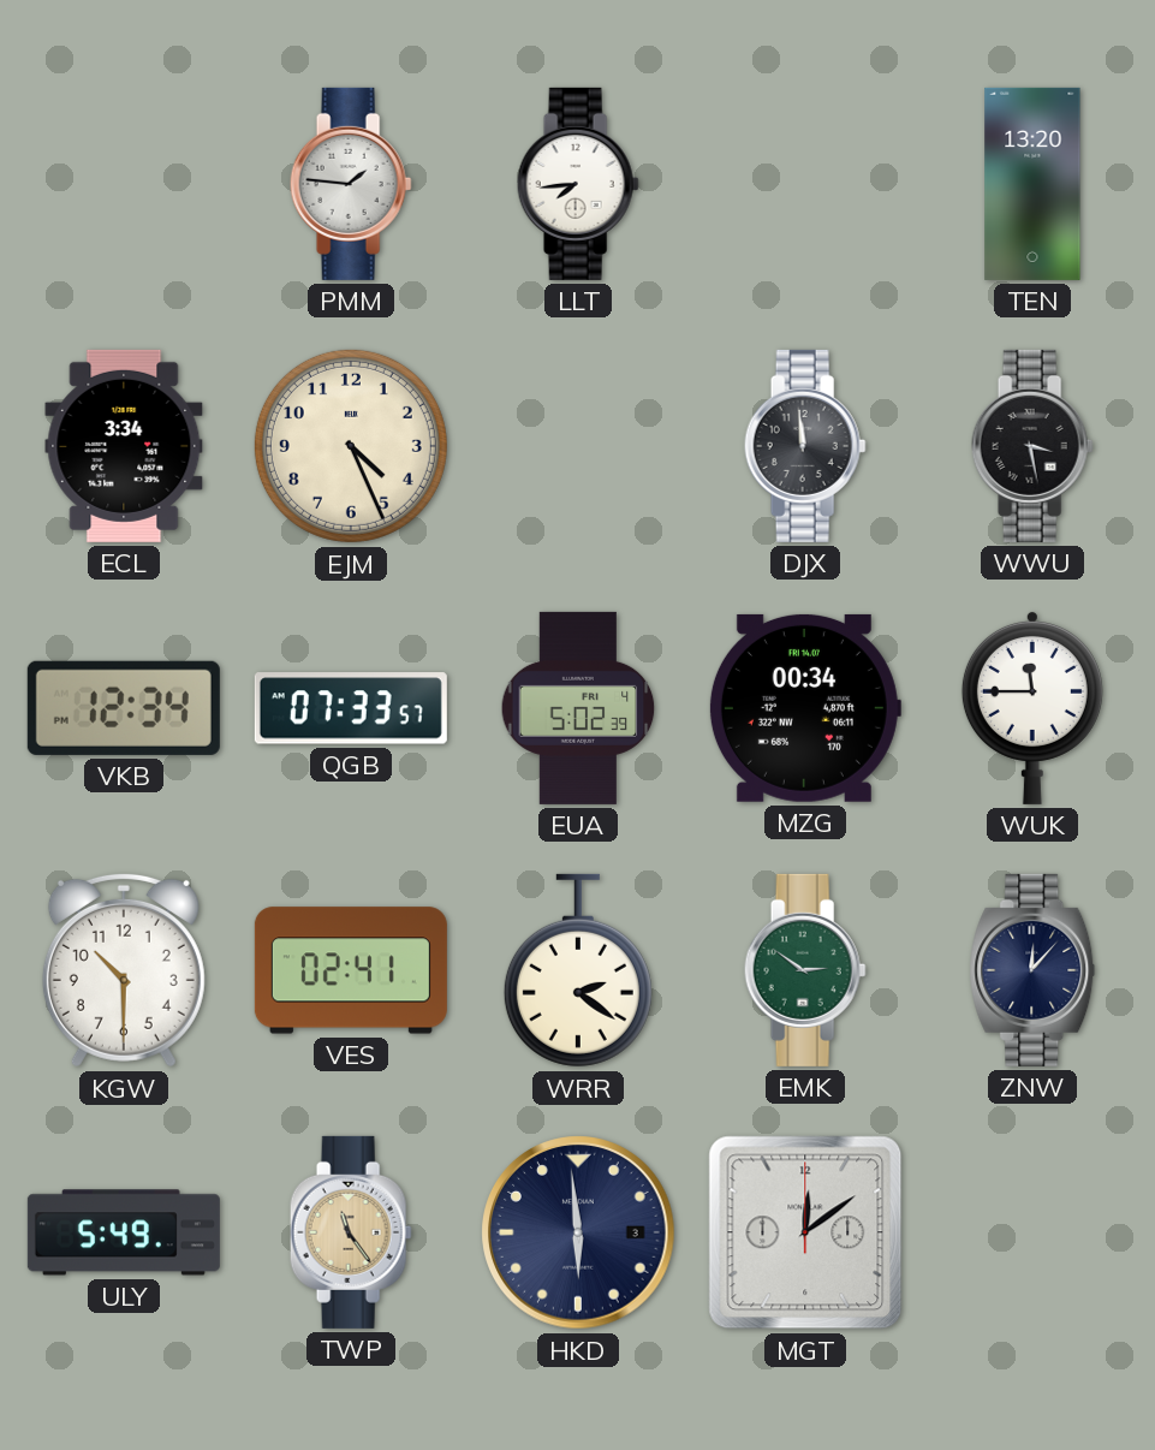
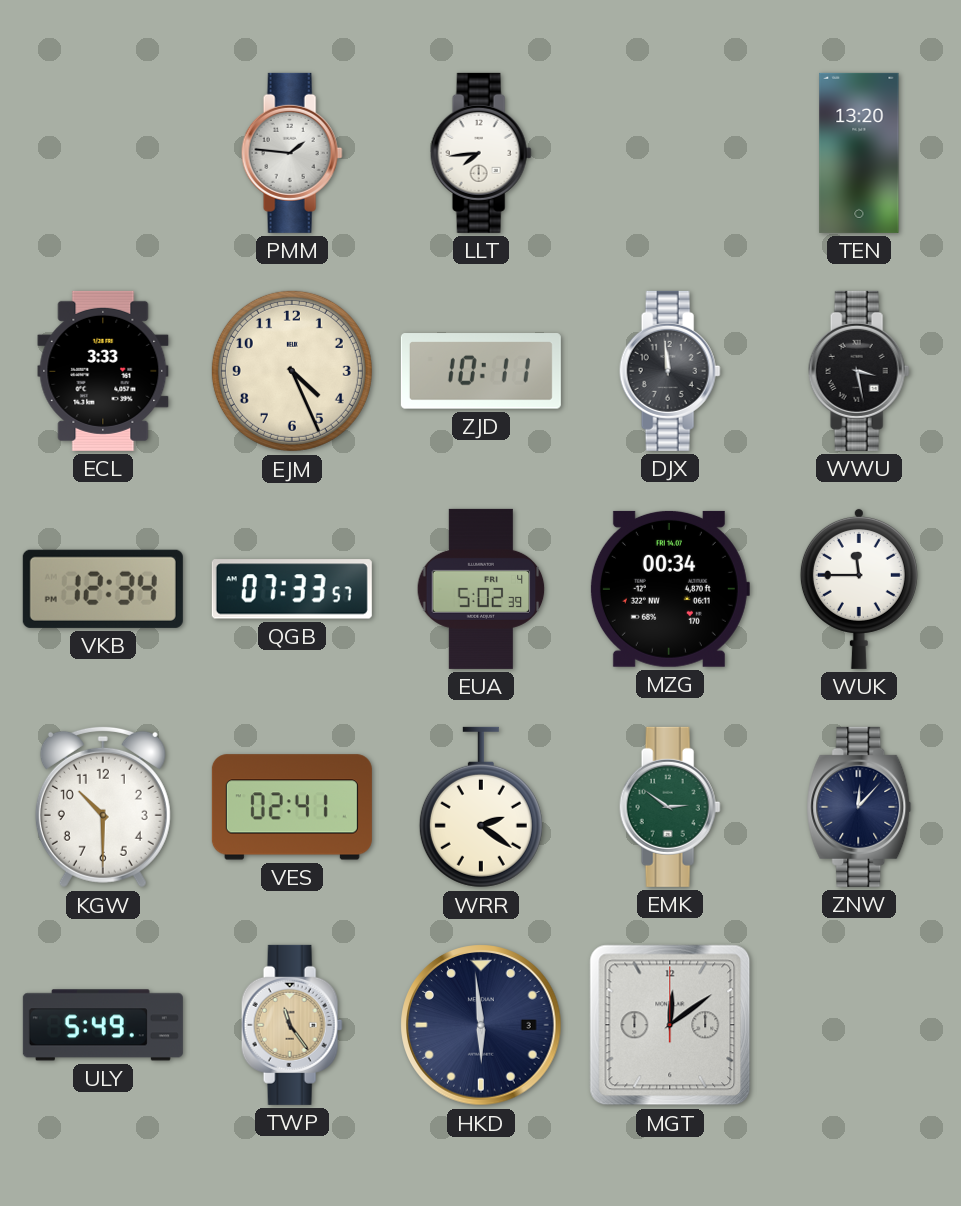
ECL: 3:34 -> 3:33 (103, 371)
ZJD: none -> 10:11 (481, 371)
